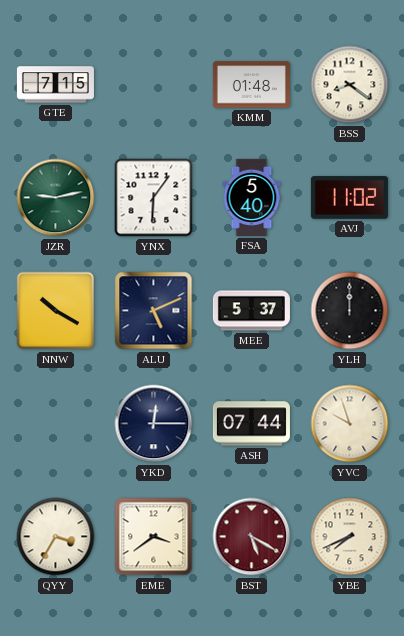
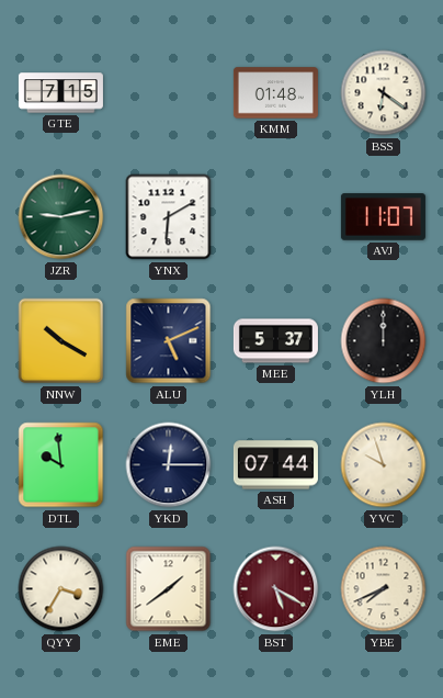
BSS: 8:21 -> 6:21 (384, 93)
YNX: 6:06 -> 6:10 (169, 217)
FSA: 5:40 -> none (252, 197)
AVJ: 11:02 -> 11:07 (383, 217)
DTL: none -> 9:59 (61, 465)
EME: 3:39 -> 1:39 (169, 589)
